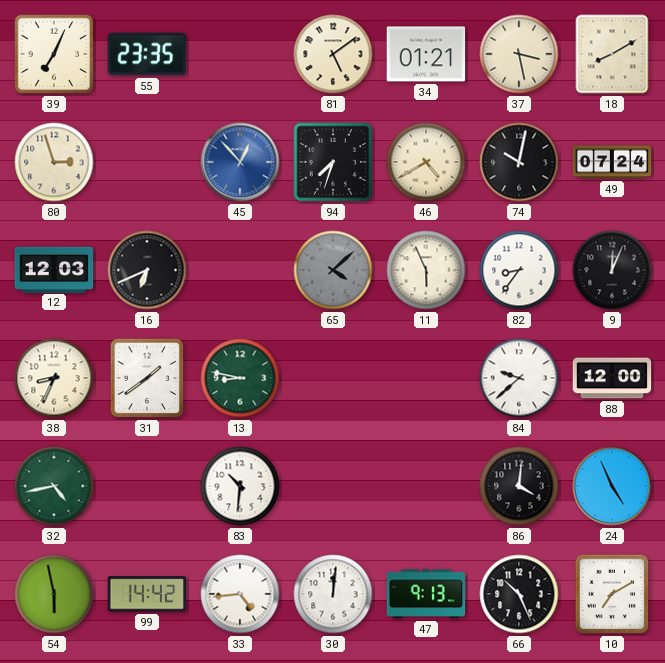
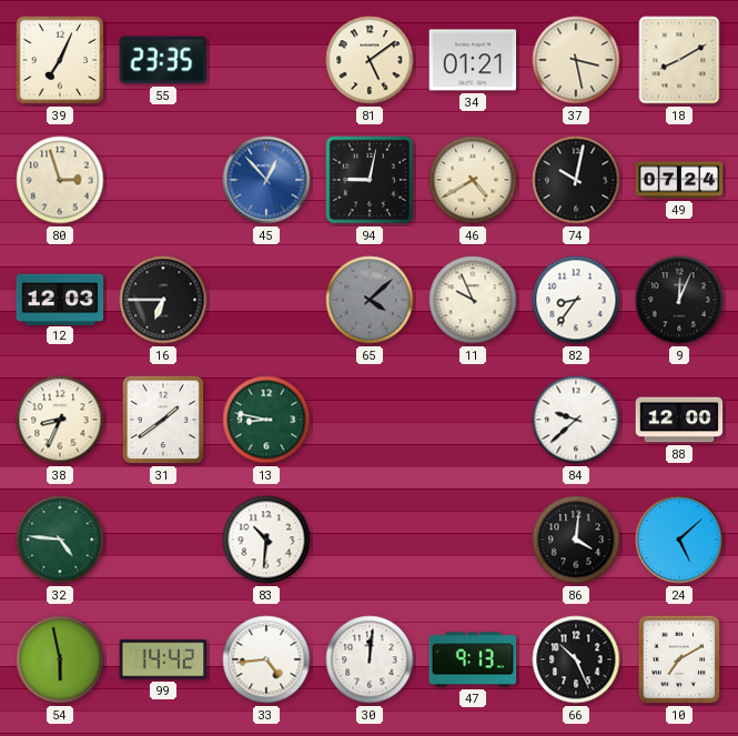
94: 7:33 -> 9:02 (370, 180)
16: 6:41 -> 6:45 (163, 300)
11: 5:56 -> 9:56 (473, 300)
32: 4:43 -> 4:46 (60, 540)
24: 4:56 -> 5:08 (679, 540)
